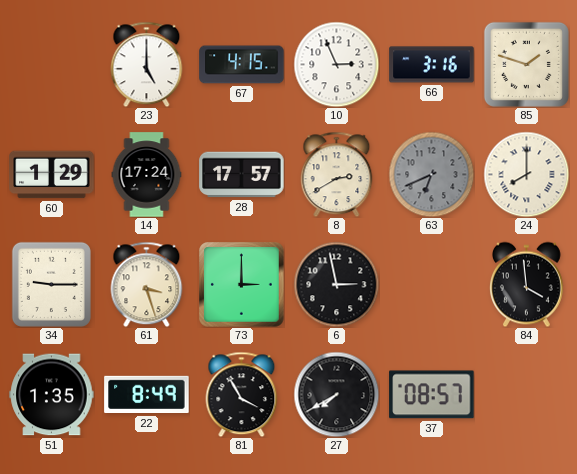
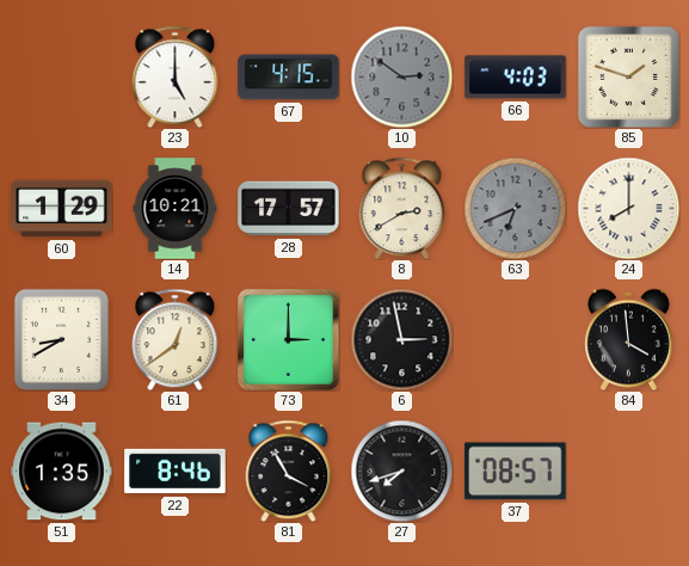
10: 2:56 -> 2:51 (401, 76)
10 dial: white -> grey (401, 76)
66: 3:16 -> 4:03 (516, 78)
14: 17:24 -> 10:21 (176, 209)
34: 9:15 -> 8:40 (61, 339)
61: 3:27 -> 12:39 (176, 339)
22: 8:49 -> 8:46 (176, 472)
27: 7:40 -> 7:42 (401, 470)
